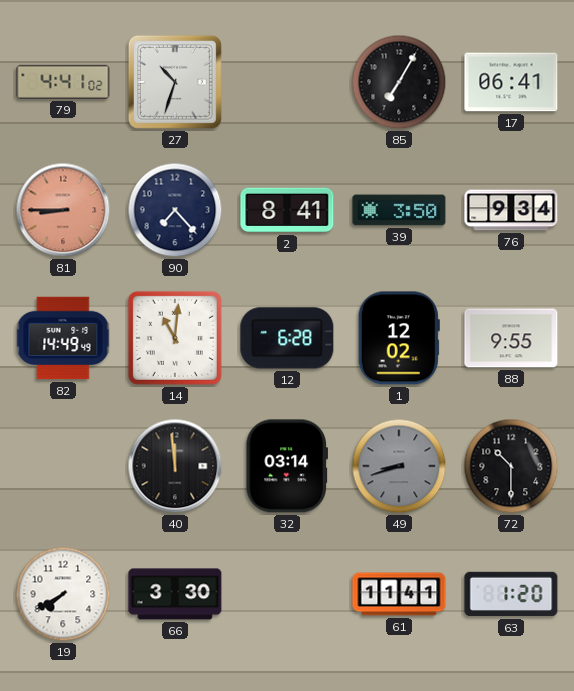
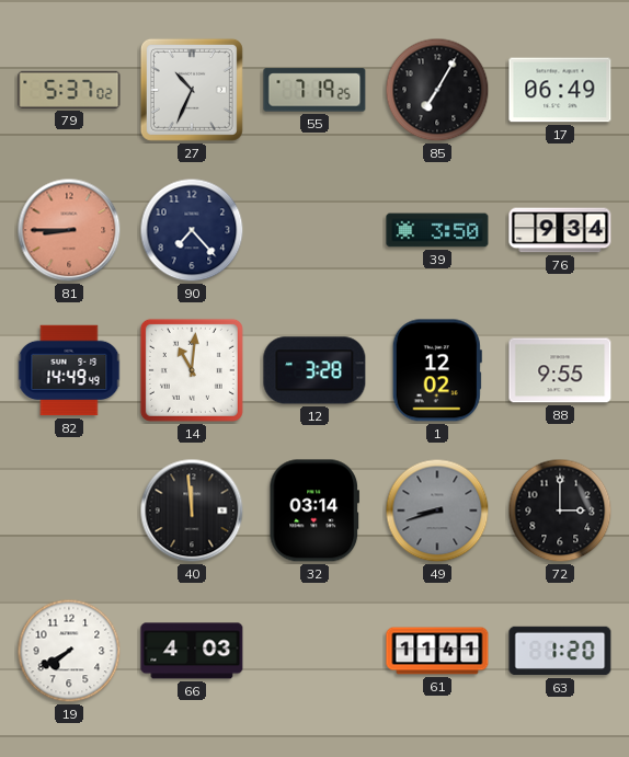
79: 4:41 -> 5:37 (69, 90)
27: 10:33 -> 10:34 (192, 90)
55: none -> 7:19 (314, 90)
17: 06:41 -> 06:49 (560, 90)
2: 8:41 -> none (287, 210)
12: 6:28 -> 3:28 (314, 370)
72: 10:30 -> 3:00 (560, 511)
66: 3:30 -> 4:03 (192, 651)
